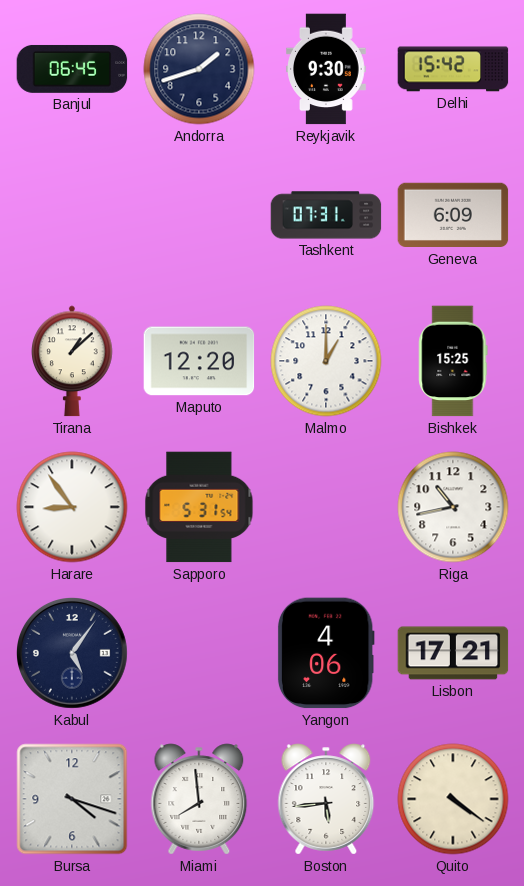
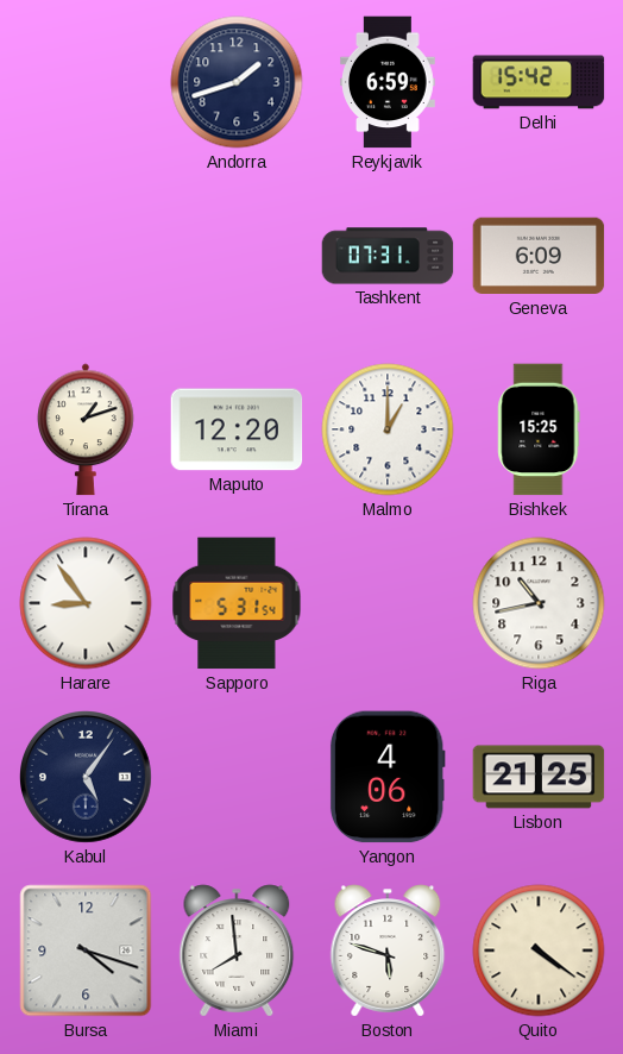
Banjul: 06:45 -> none (72, 69)
Reykjavik: 9:30 -> 6:59 (389, 82)
Tirana: 1:08 -> 1:12 (87, 429)
Lisbon: 17:21 -> 21:25 (539, 777)
Boston: 5:44 -> 5:48 (388, 951)
